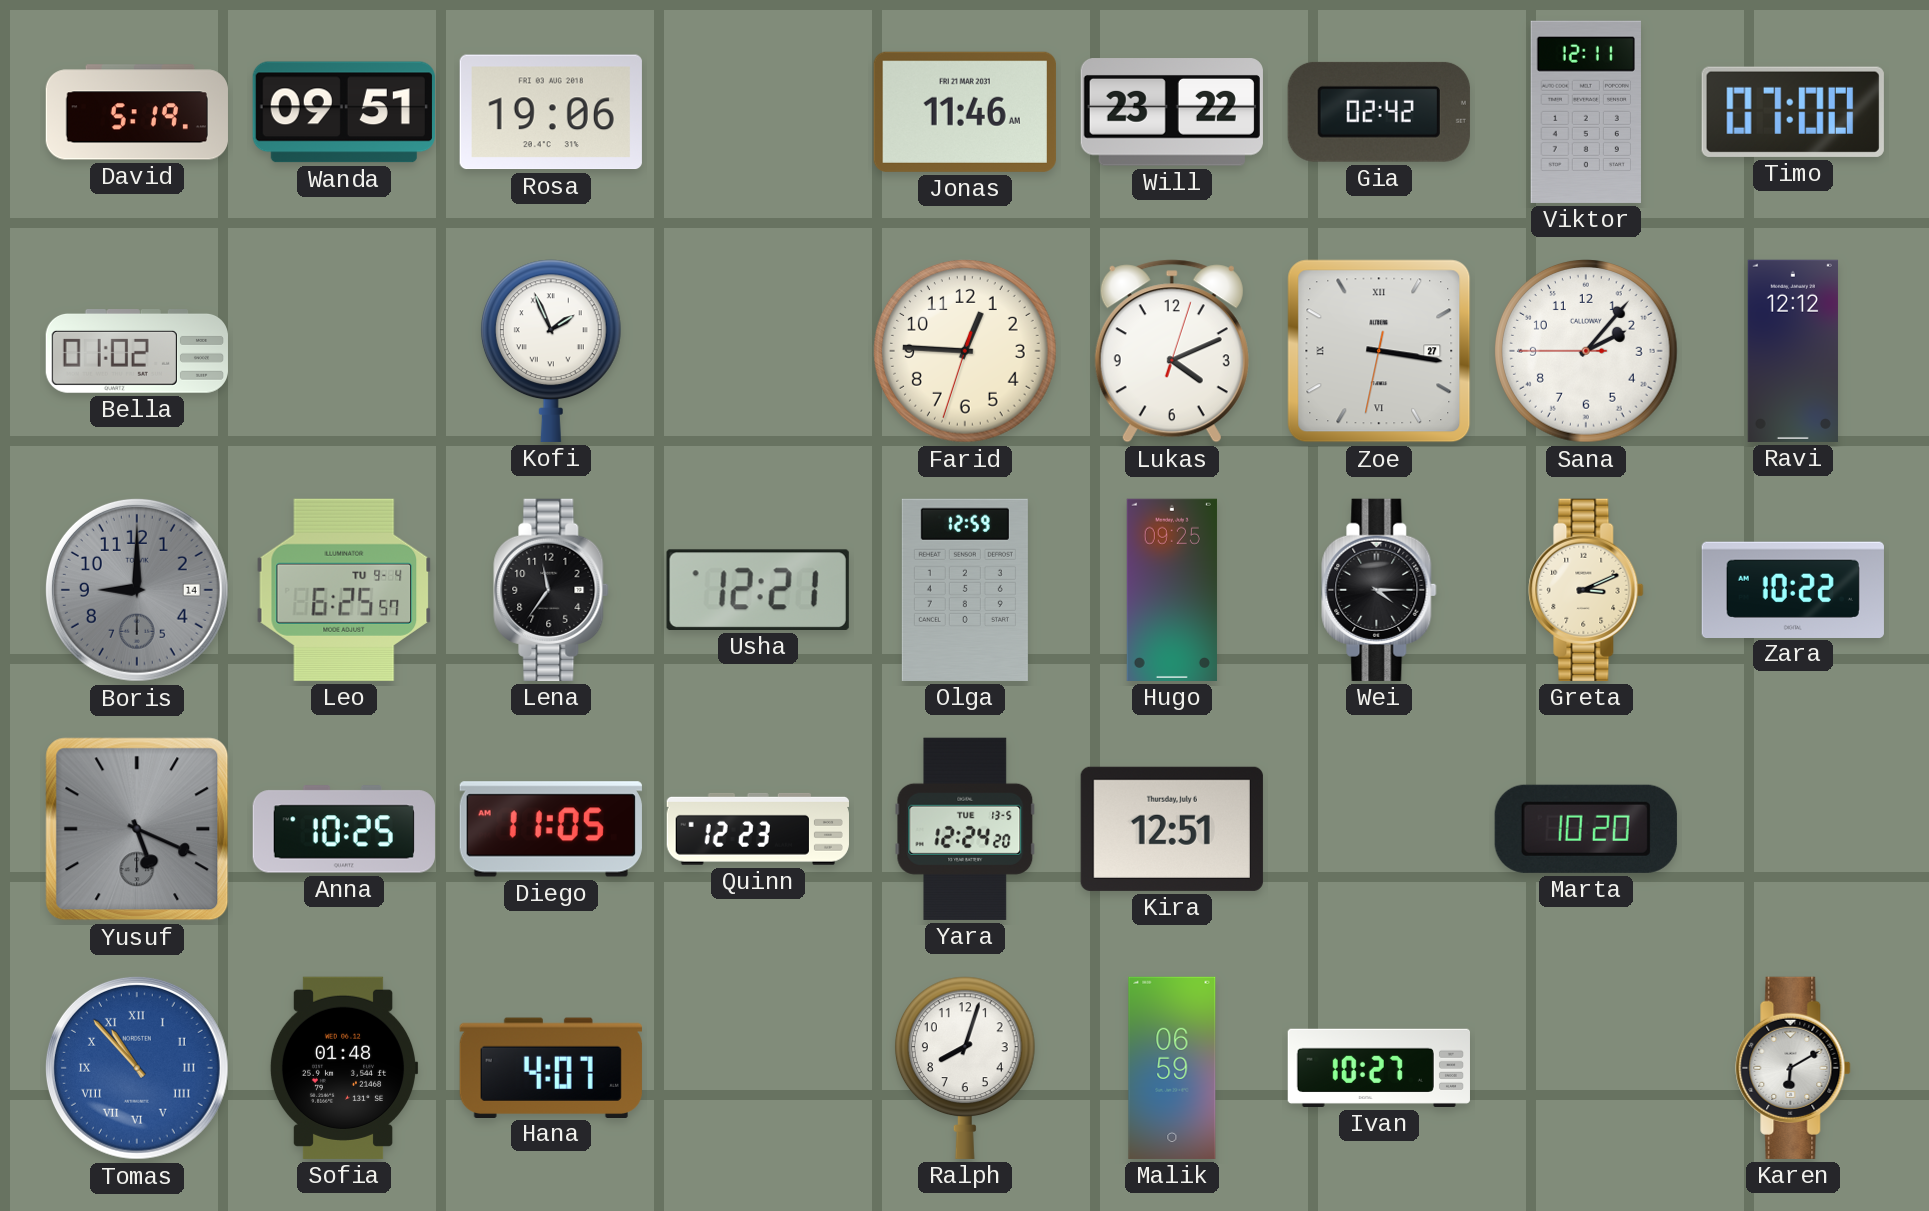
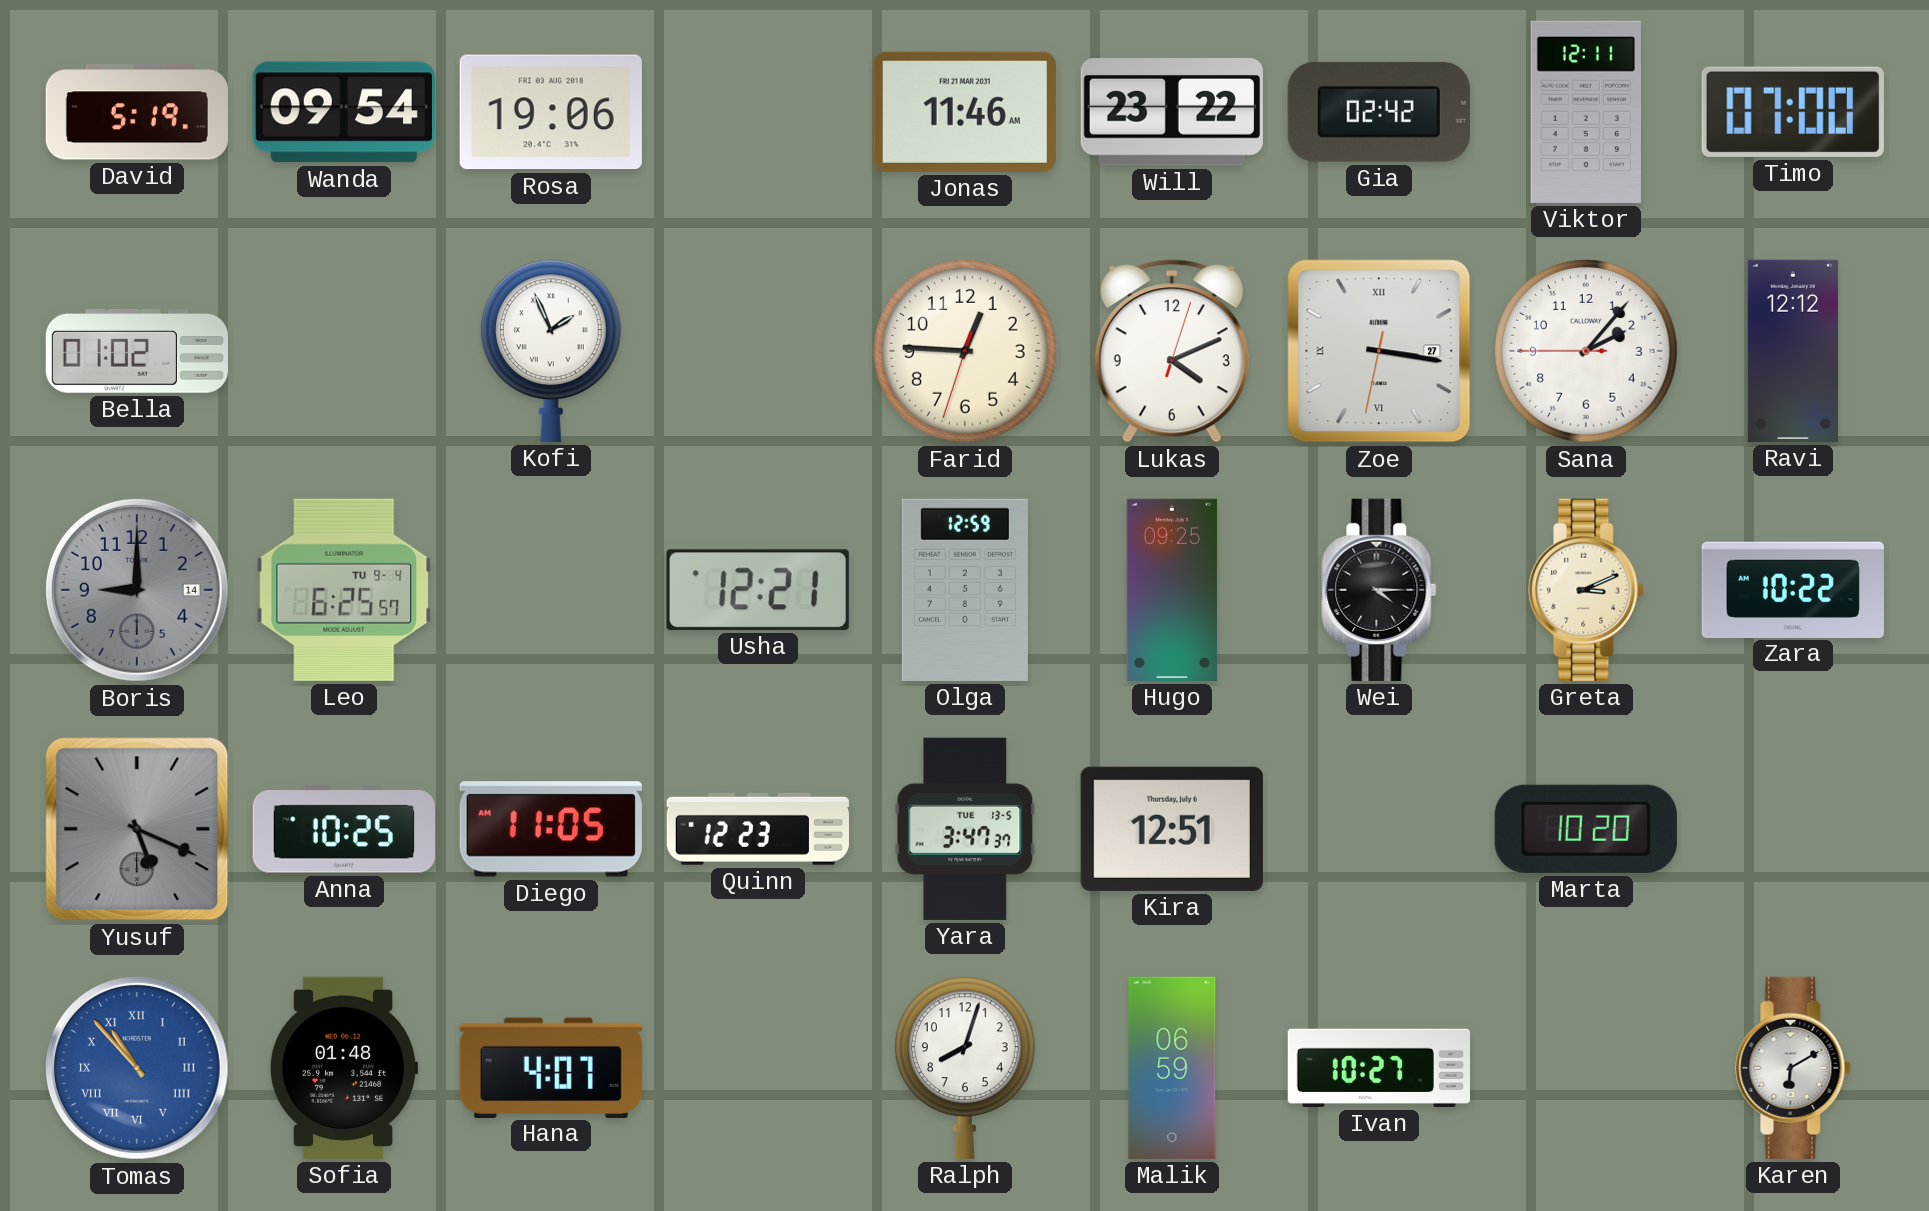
Wanda: 09:51 -> 09:54 (344, 112)
Lena: 11:36 -> none (551, 590)
Yara: 12:24 -> 3:47 (965, 829)
